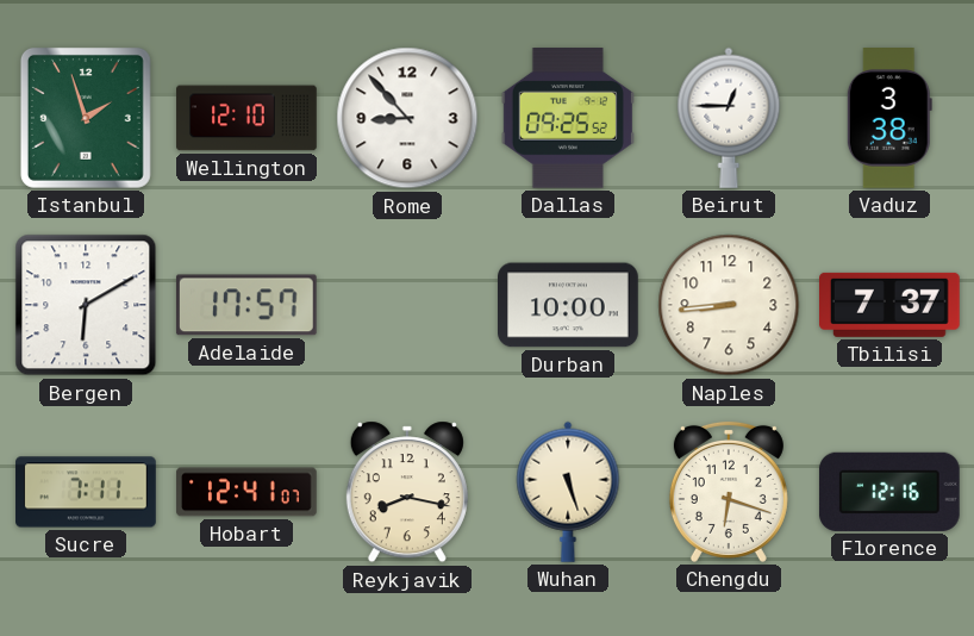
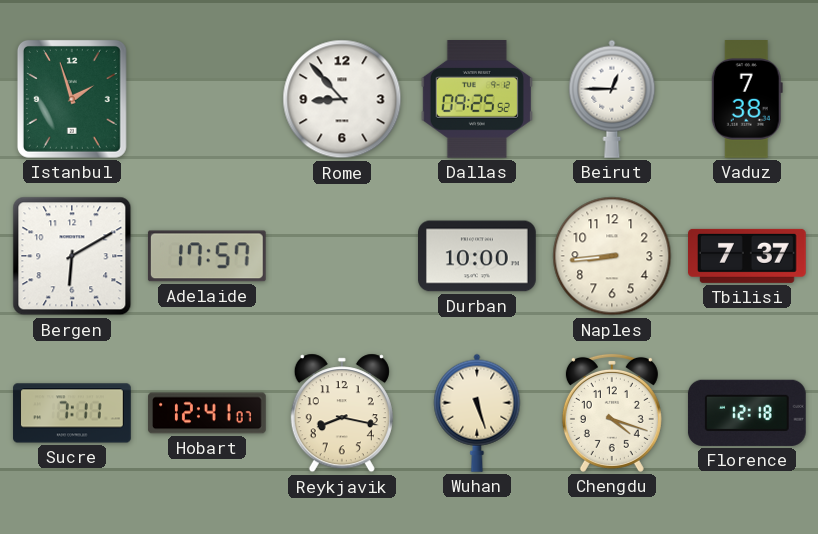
Wellington: 12:10 -> none (246, 118)
Vaduz: 3:38 -> 7:38 (747, 100)
Chengdu: 6:18 -> 4:18 (612, 413)
Florence: 12:16 -> 12:18 (747, 413)
